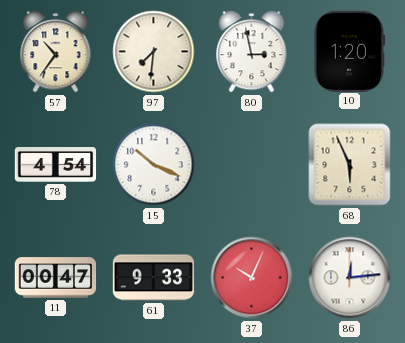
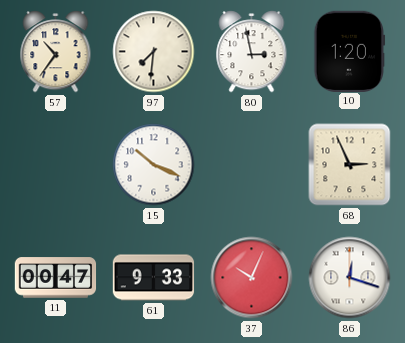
78: 4:54 -> none (56, 165)
68: 5:56 -> 2:56 (350, 165)
86: 12:14 -> 12:18 (350, 278)
